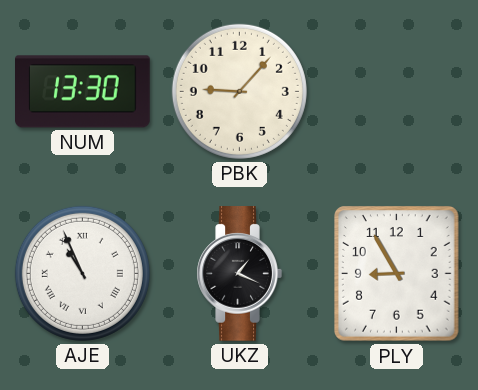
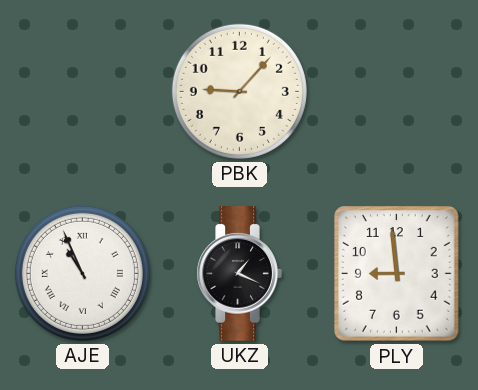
NUM: 13:30 -> none (83, 92)
PLY: 8:55 -> 8:59 (397, 274)
